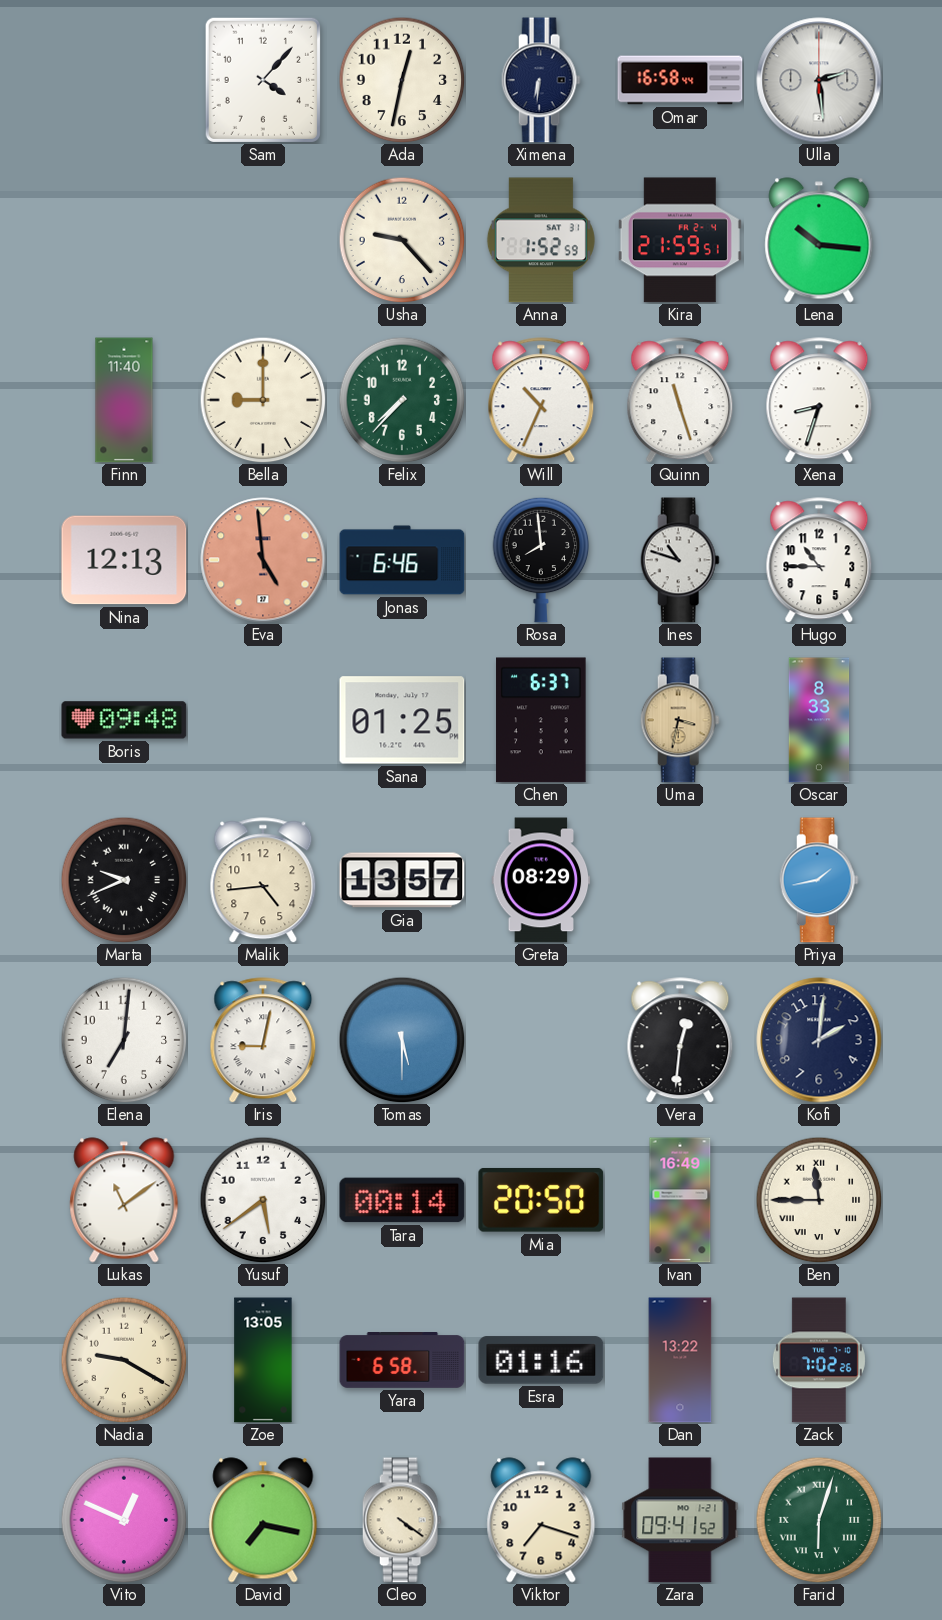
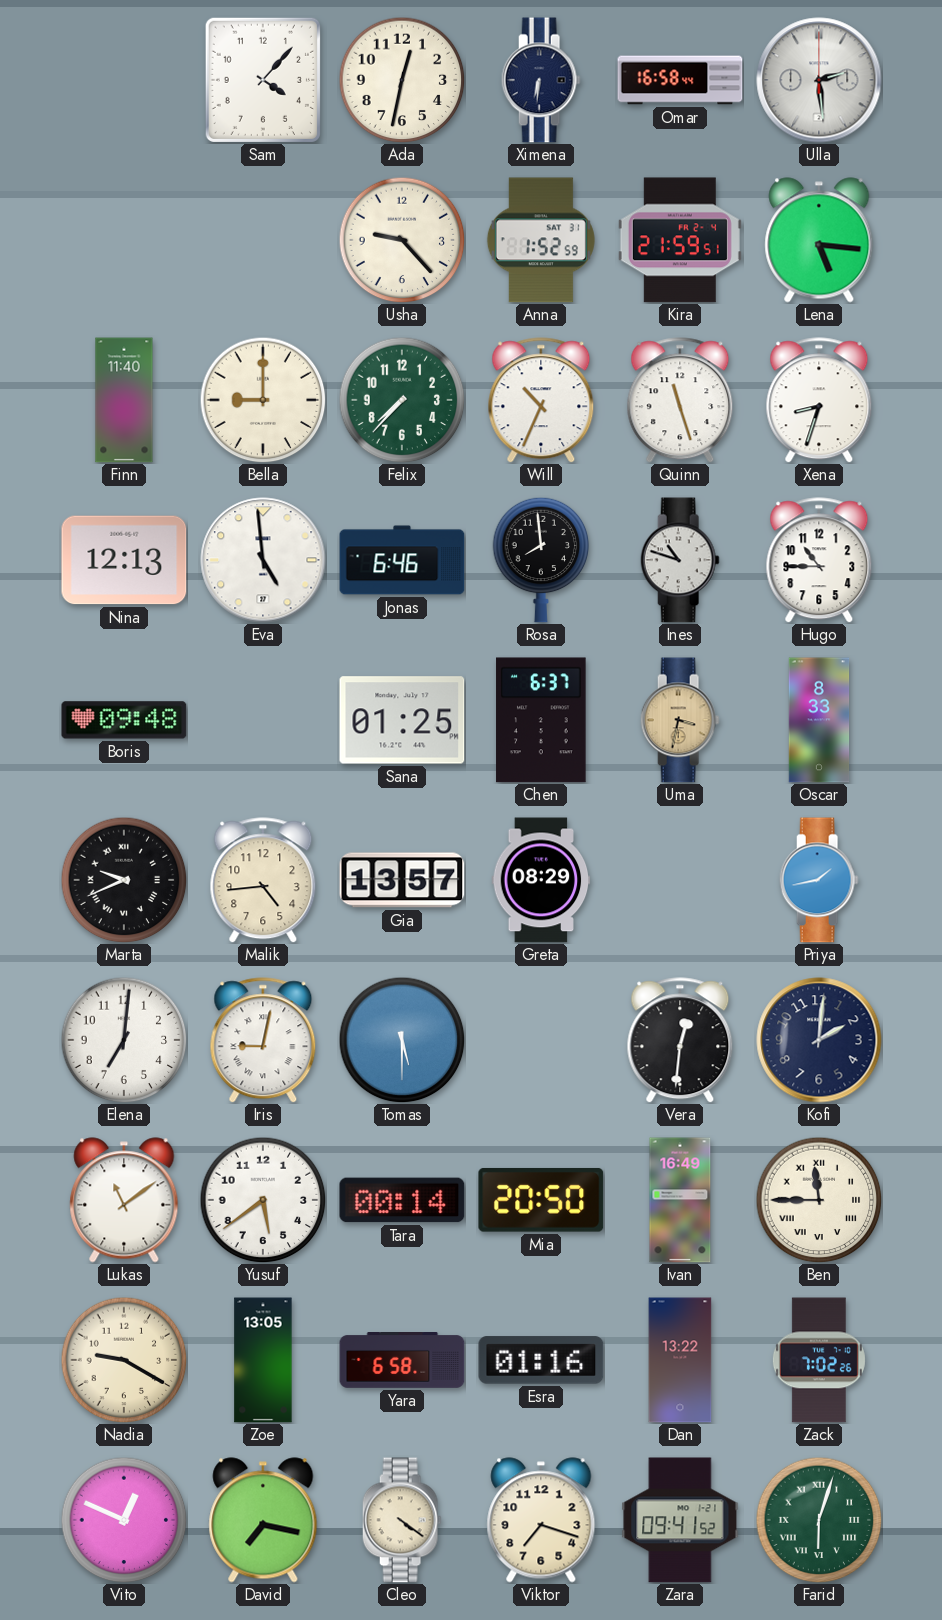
Lena: 10:16 -> 5:16 (819, 240)
Eva dial: salmon -> white (263, 560)
